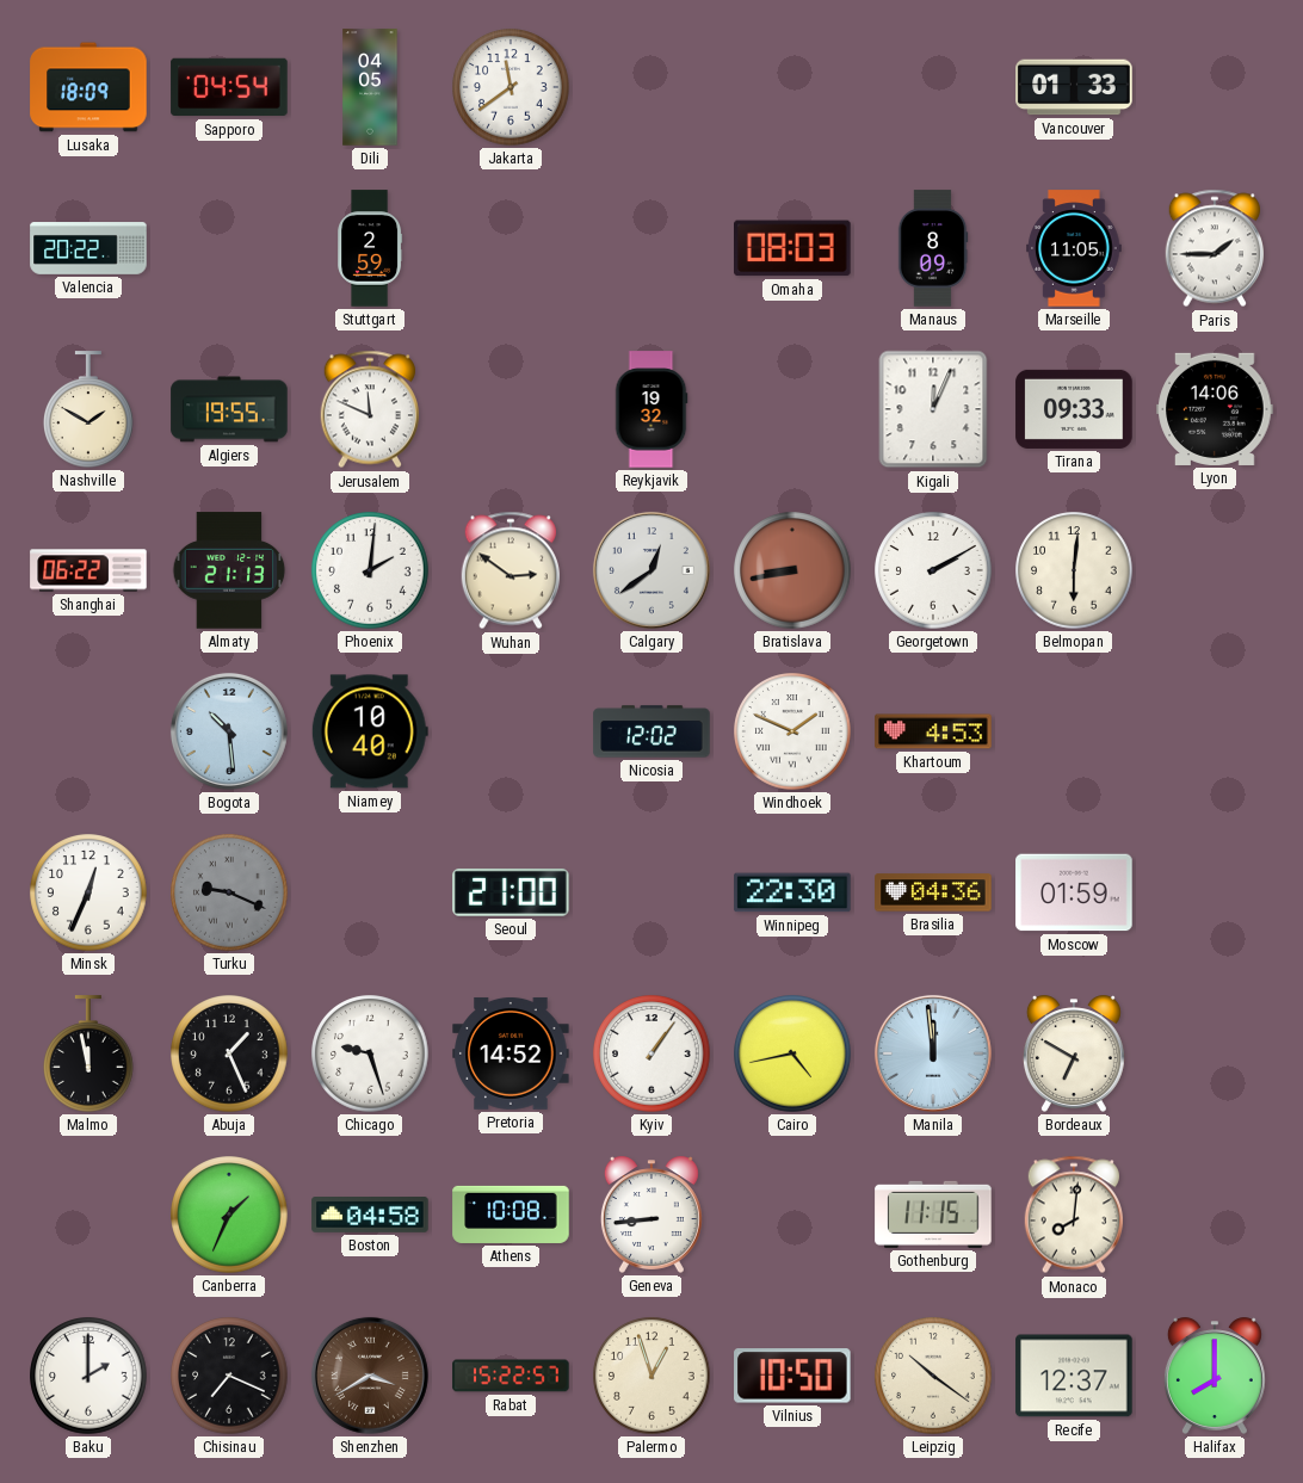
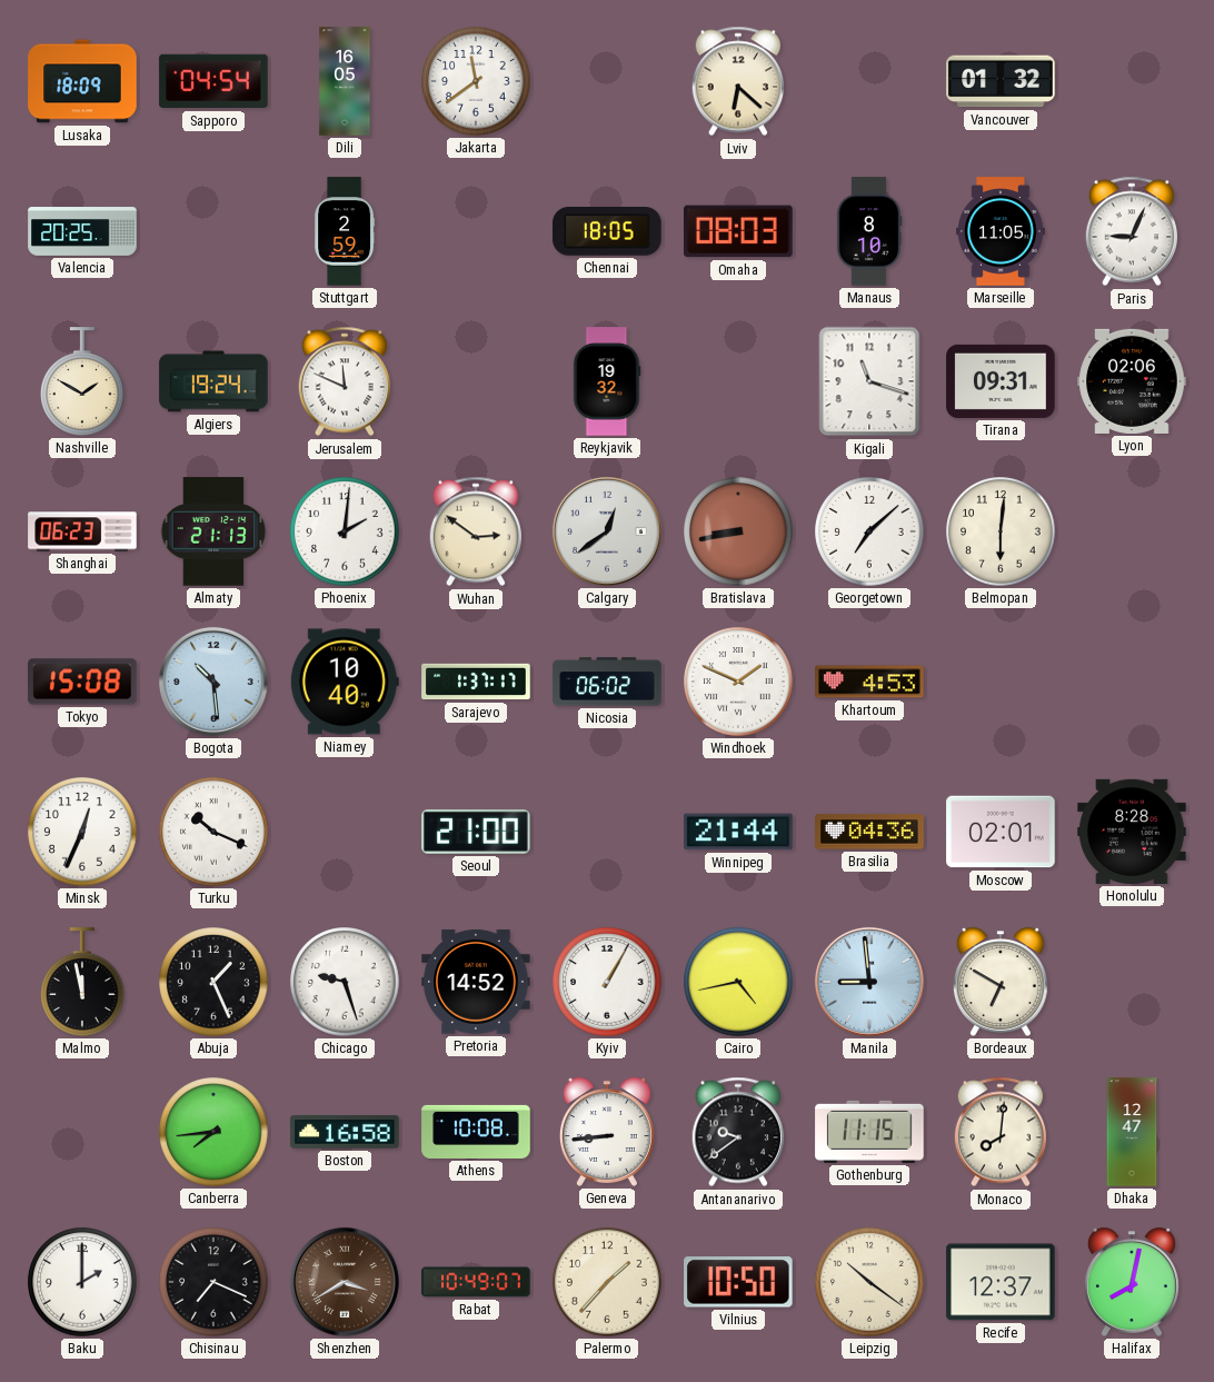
Dili: 04:05 -> 16:05 (345, 81)
Lviv: none -> 6:22 (737, 81)
Vancouver: 01:33 -> 01:32 (1001, 81)
Valencia: 20:22 -> 20:25 (82, 231)
Chennai: none -> 18:05 (607, 232)
Manaus: 8:09 -> 8:10 (869, 231)
Paris: 1:45 -> 9:04 (1131, 231)
Algiers: 19:55 -> 19:24 (213, 381)
Kigali: 12:04 -> 11:18 (869, 381)
Tirana: 09:33 -> 09:31 (1001, 381)
Lyon: 14:06 -> 02:06 (1132, 381)
Shanghai: 06:22 -> 06:23 (82, 531)
Georgetown: 2:10 -> 7:08 (869, 531)
Tokyo: none -> 15:08 (82, 682)
Sarajevo: none -> 1:37 (476, 682)
Nicosia: 12:02 -> 06:02 (607, 682)
Turku: 9:19 -> 10:19 (213, 832)
Turku dial: grey -> white (213, 832)
Winnipeg: 22:30 -> 21:44 (738, 832)
Moscow: 01:59 -> 02:01 (1001, 832)
Honolulu: none -> 8:28 (1132, 832)
Kyiv: 1:06 -> 1:05 (607, 982)
Manila: 11:59 -> 8:59 (869, 982)
Canberra: 1:34 -> 7:44 (213, 1132)
Boston: 04:58 -> 16:58 (345, 1133)
Antananarivo: none -> 9:39 (737, 1132)
Dhaka: none -> 12:47 (1132, 1132)
Rabat: 15:22 -> 10:49 (476, 1282)
Palermo: 12:57 -> 1:37 (607, 1282)
Halifax: 8:00 -> 8:02 (1132, 1282)
